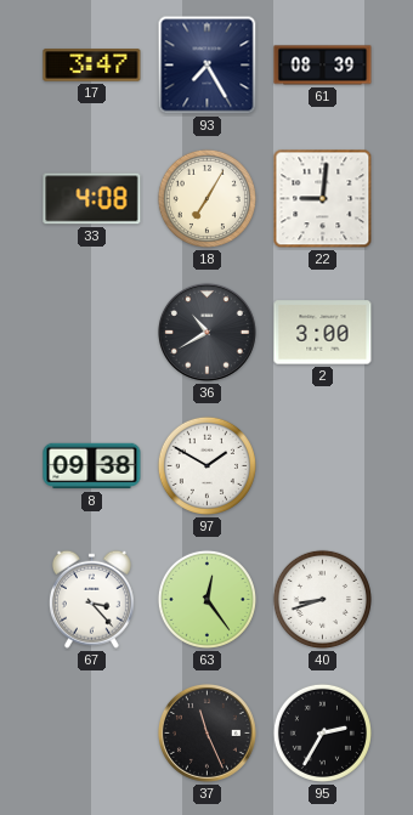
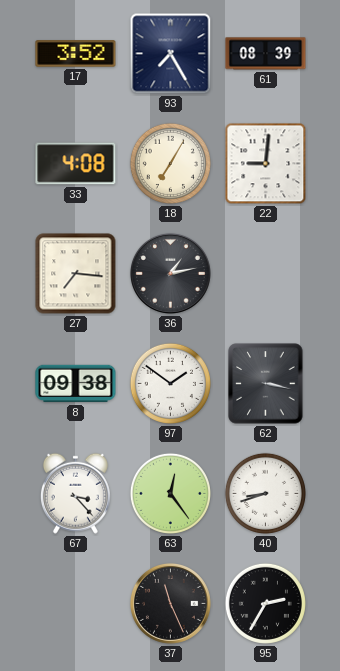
17: 3:47 -> 3:52 (76, 54)
27: none -> 7:16 (76, 274)
36: 10:40 -> 1:13 (170, 273)
2: 3:00 -> none (323, 333)
97: 1:50 -> 1:51 (170, 383)
62: none -> 3:17 (266, 384)
